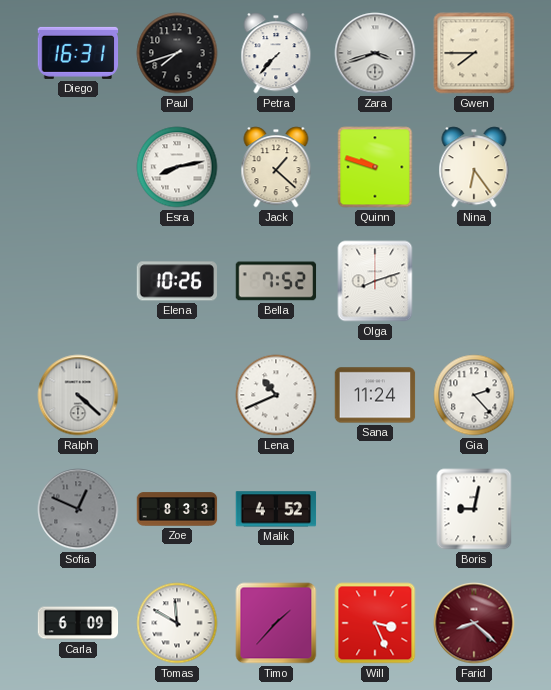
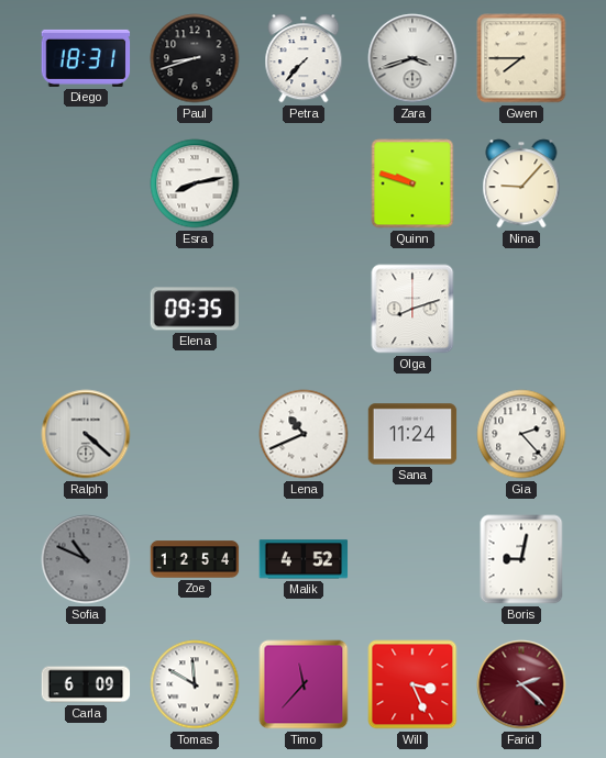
Diego: 16:31 -> 18:31 (86, 58)
Paul: 7:42 -> 8:42 (195, 58)
Jack: 1:22 -> none (276, 167)
Nina: 6:24 -> 9:07 (521, 183)
Elena: 10:26 -> 09:35 (195, 309)
Bella: 7:52 -> none (276, 281)
Sofia: 12:49 -> 10:49 (86, 559)
Zoe: 8:33 -> 12:54 (195, 559)
Timo: 1:37 -> 11:37 (304, 684)
Farid: 8:22 -> 2:22 (521, 684)
